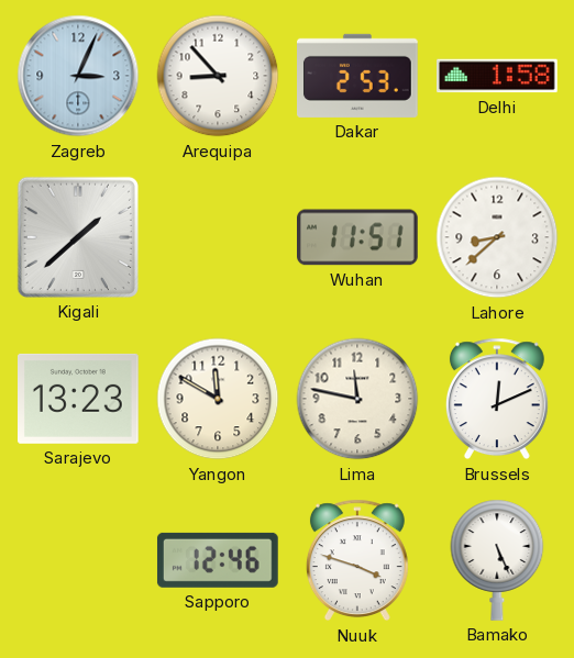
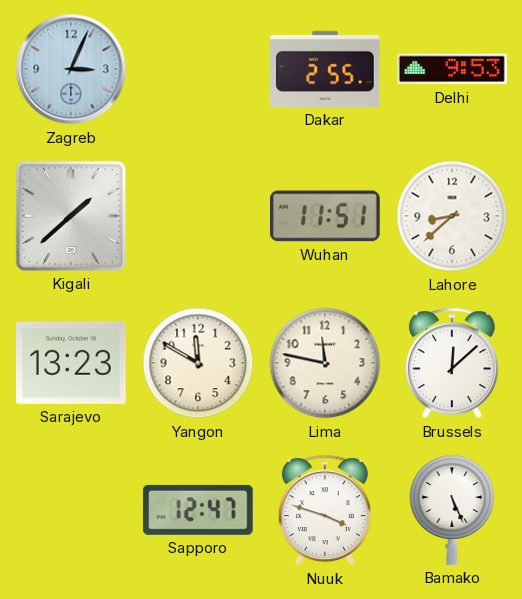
Arequipa: 8:53 -> none (218, 76)
Dakar: 2:53 -> 2:55 (326, 69)
Delhi: 1:58 -> 9:53 (453, 69)
Brussels: 12:11 -> 12:08 (452, 363)
Sapporo: 12:46 -> 12:47 (198, 510)
